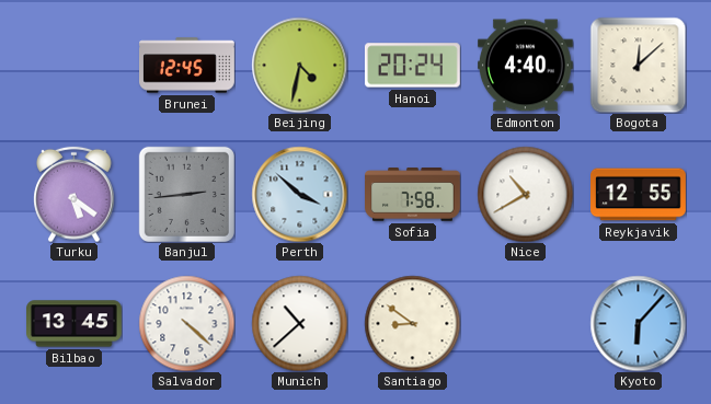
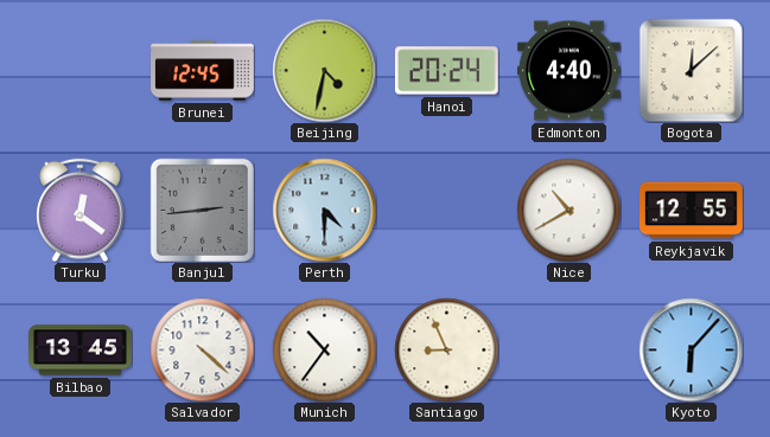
Turku: 5:21 -> 12:21 (81, 210)
Perth: 3:52 -> 4:30 (324, 210)
Sofia: 7:58 -> none (413, 195)
Munich: 10:38 -> 10:36 (324, 349)
Santiago: 8:51 -> 8:56 (446, 349)
